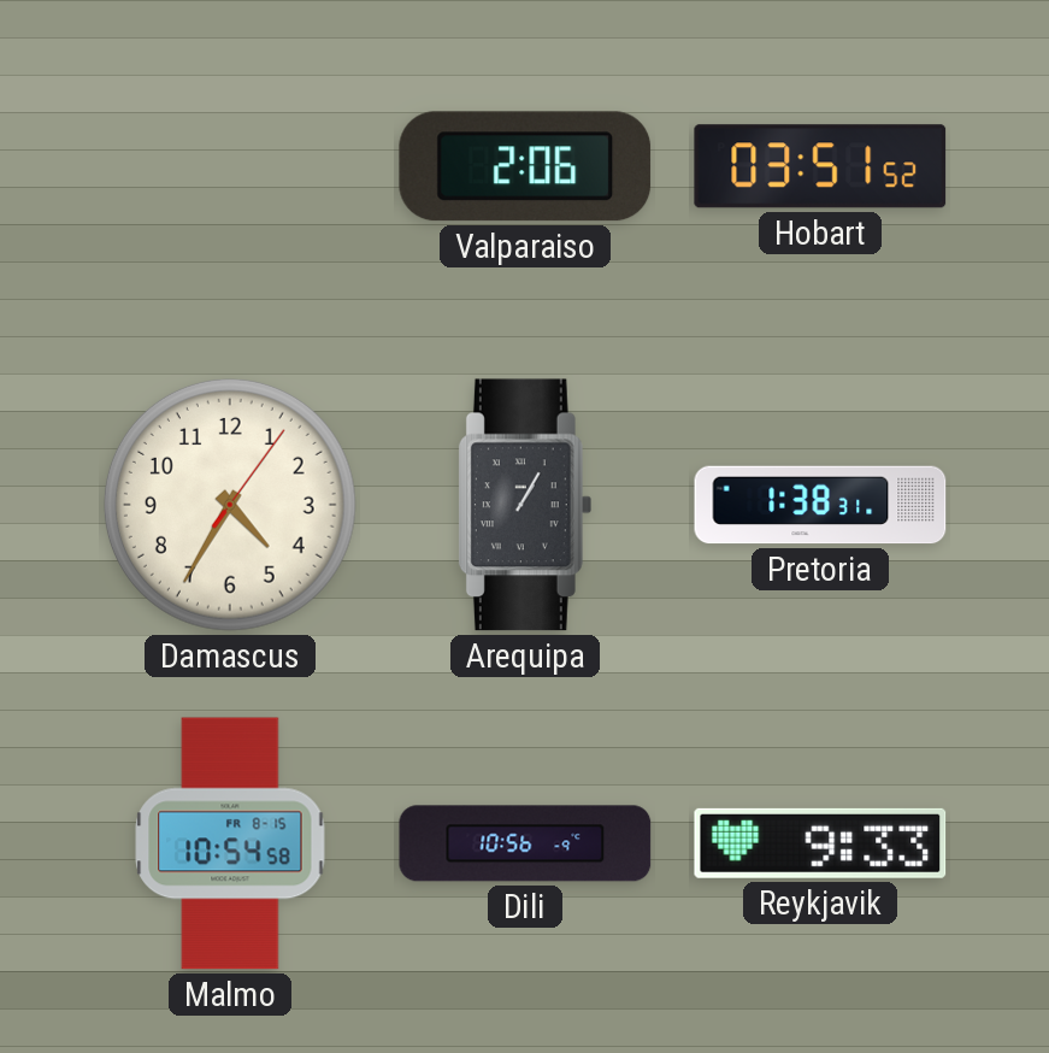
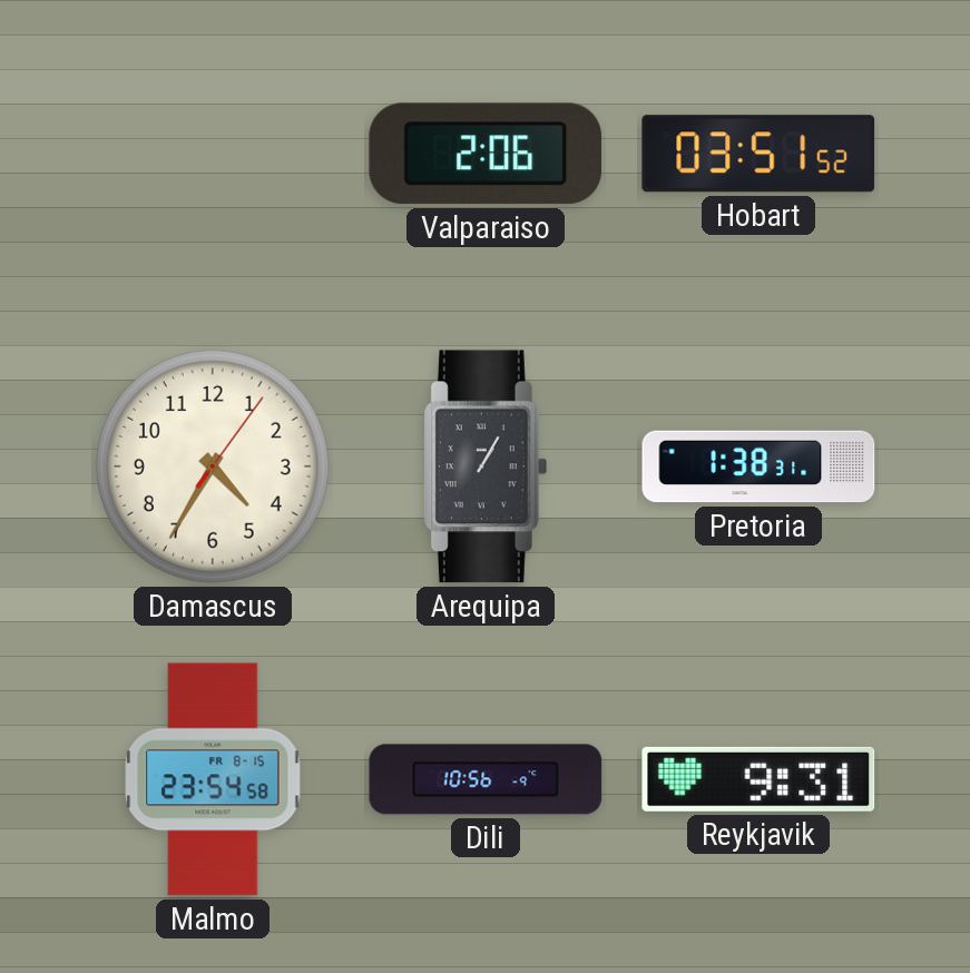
Malmo: 10:54 -> 23:54 (213, 779)
Reykjavik: 9:33 -> 9:31 (758, 779)
